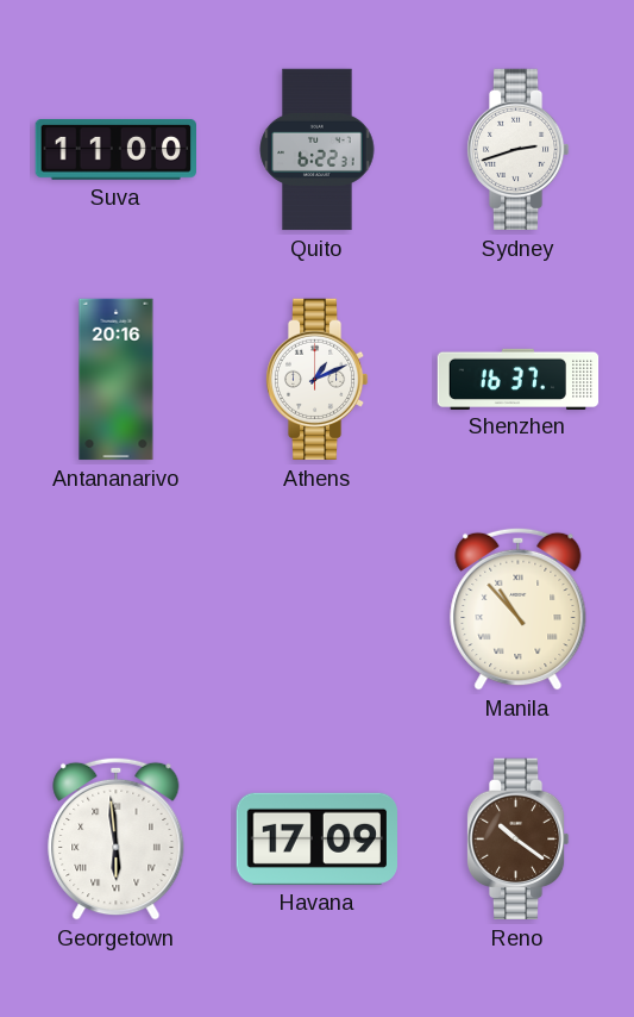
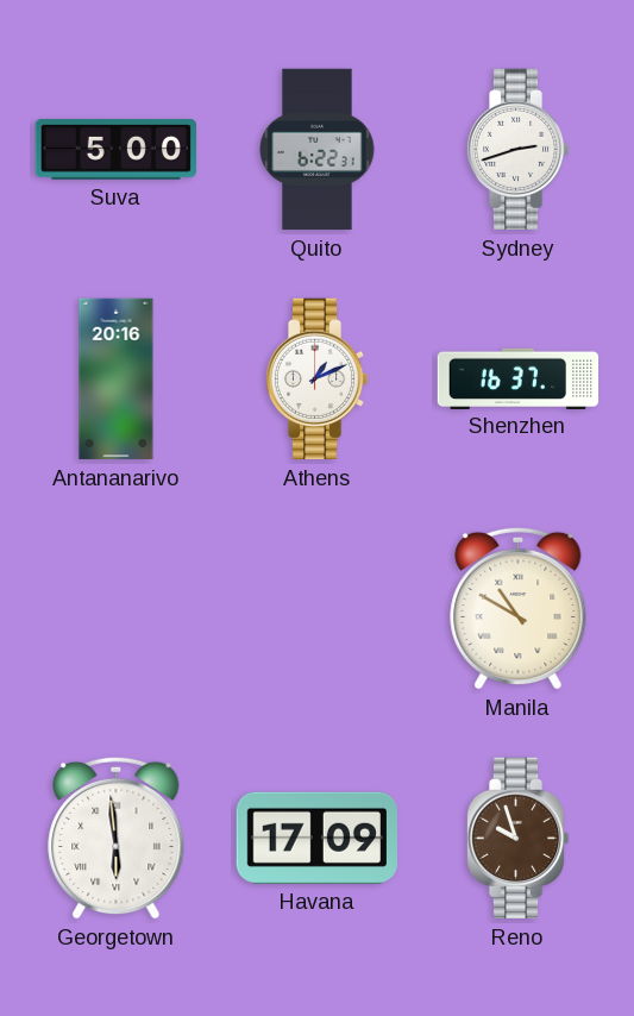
Suva: 11:00 -> 5:00 (115, 149)
Manila: 10:53 -> 10:50 (519, 608)
Reno: 10:21 -> 9:57 (517, 839)
